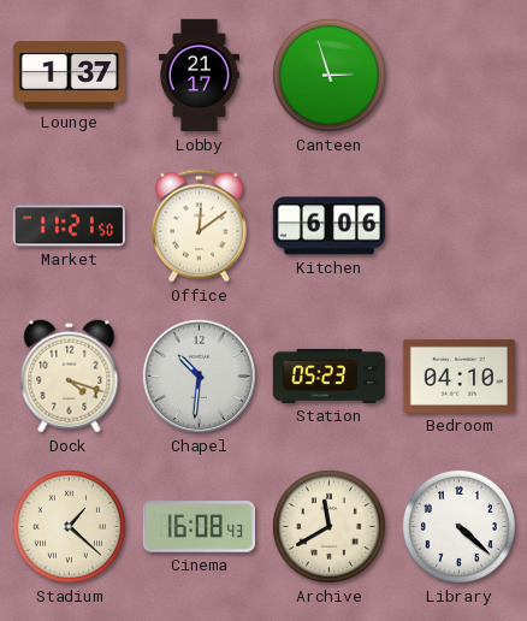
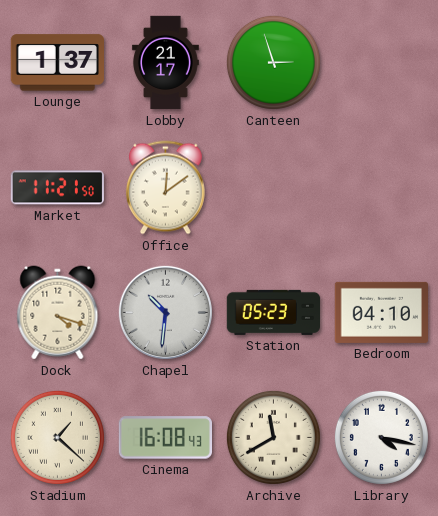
Kitchen: 6:06 -> none (328, 226)
Library: 4:22 -> 4:17 (381, 437)
